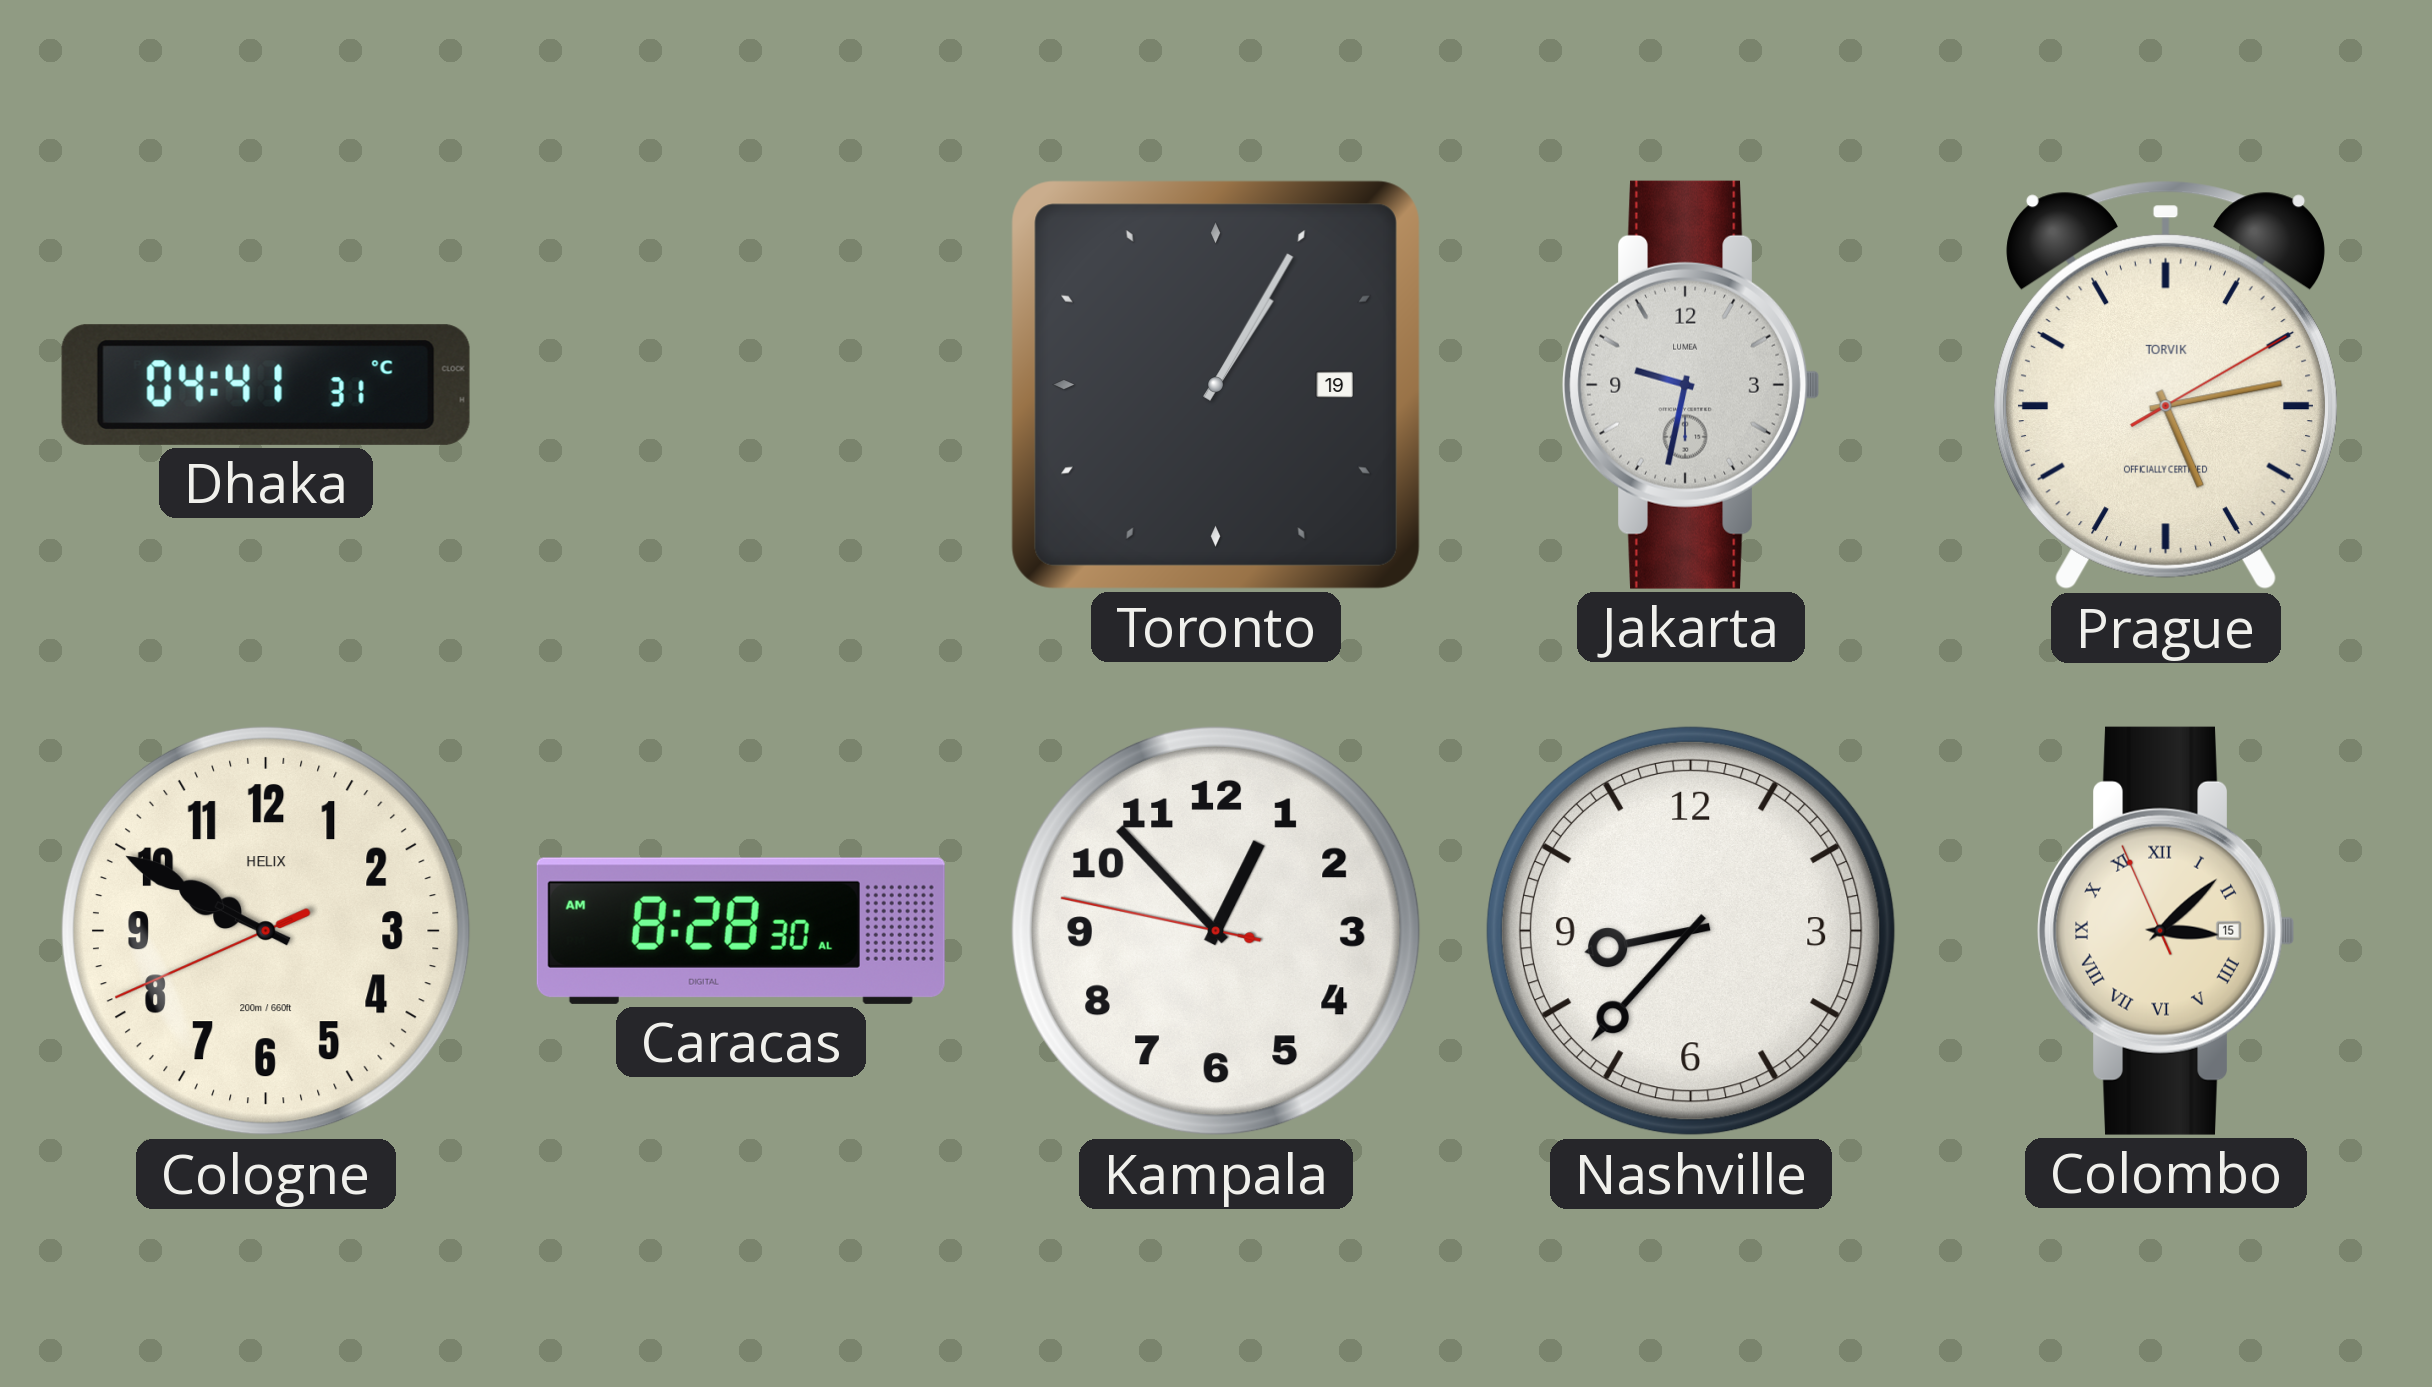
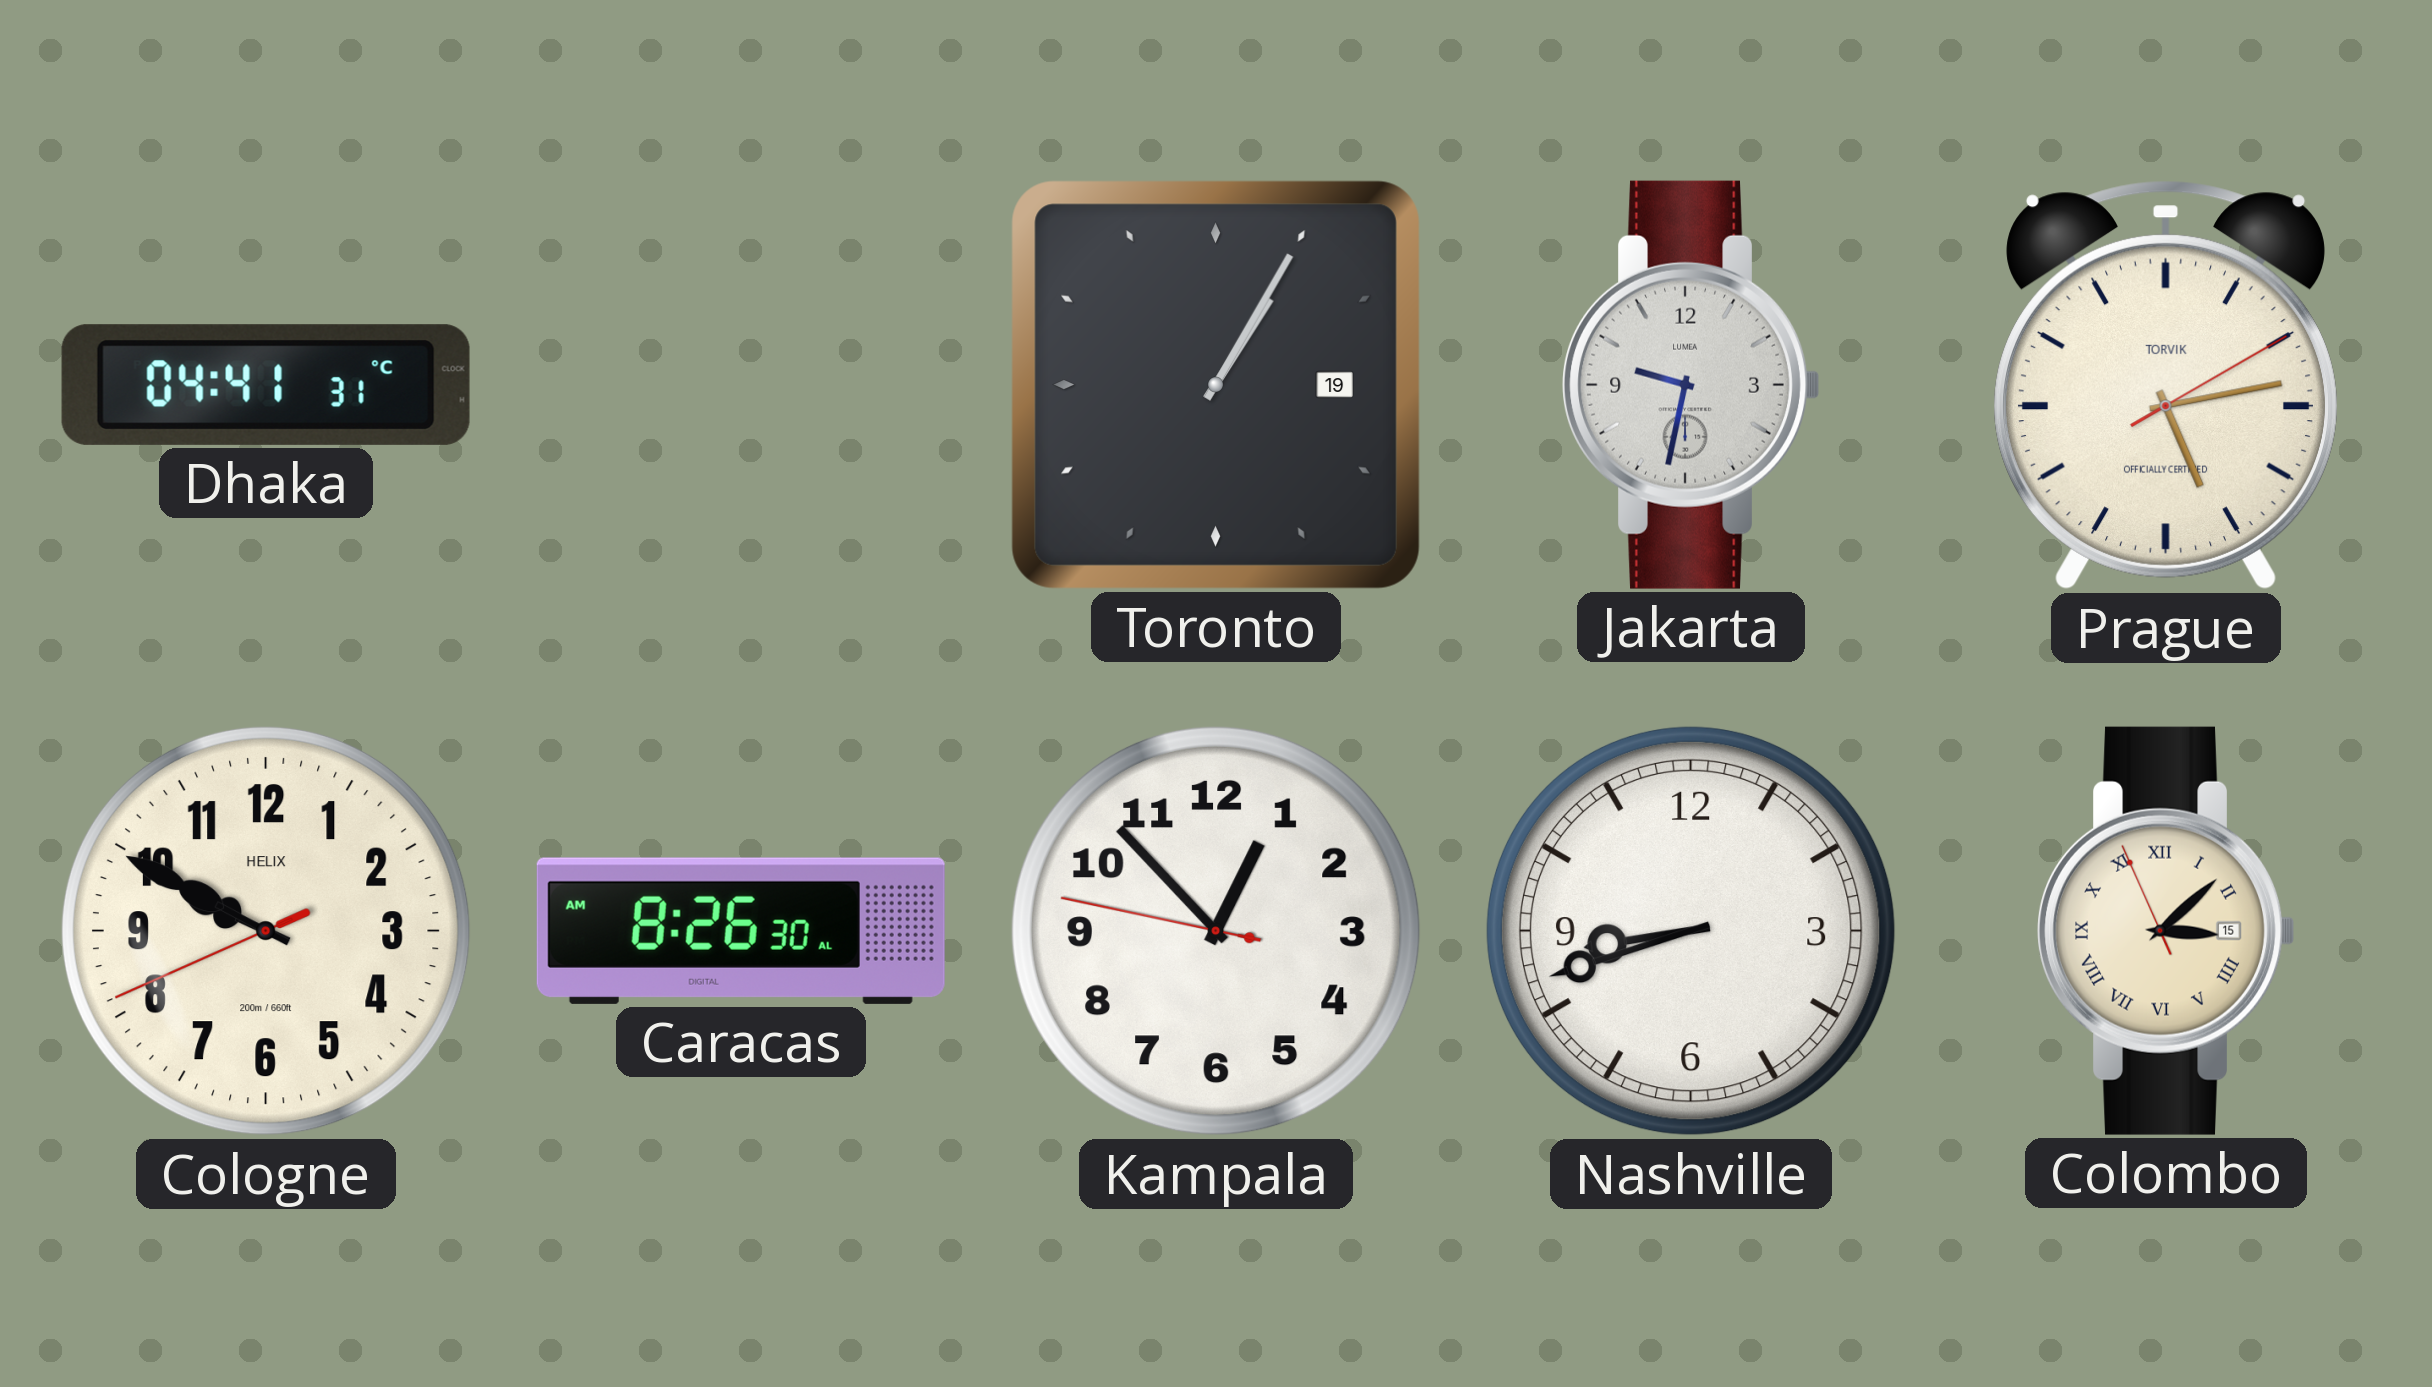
Caracas: 8:28 -> 8:26 (741, 931)
Nashville: 8:37 -> 8:42 (1691, 931)
